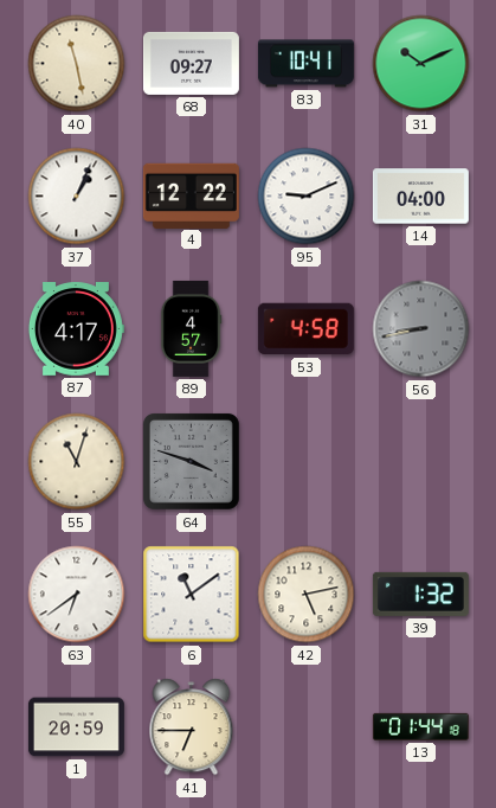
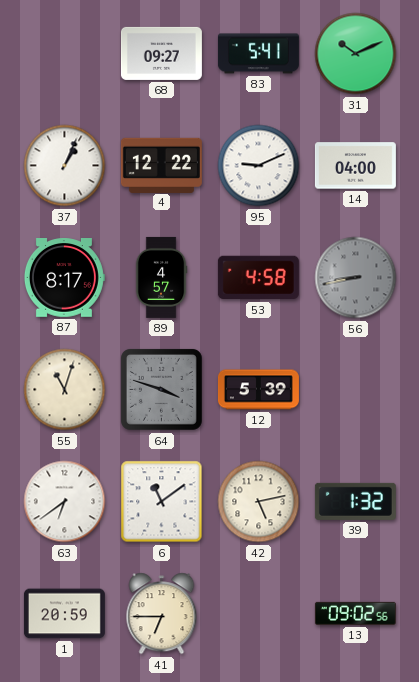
40: 11:28 -> none (77, 64)
83: 10:41 -> 5:41 (258, 54)
87: 4:17 -> 8:17 (64, 278)
12: none -> 5:39 (258, 390)
13: 01:44 -> 09:02 (355, 613)
